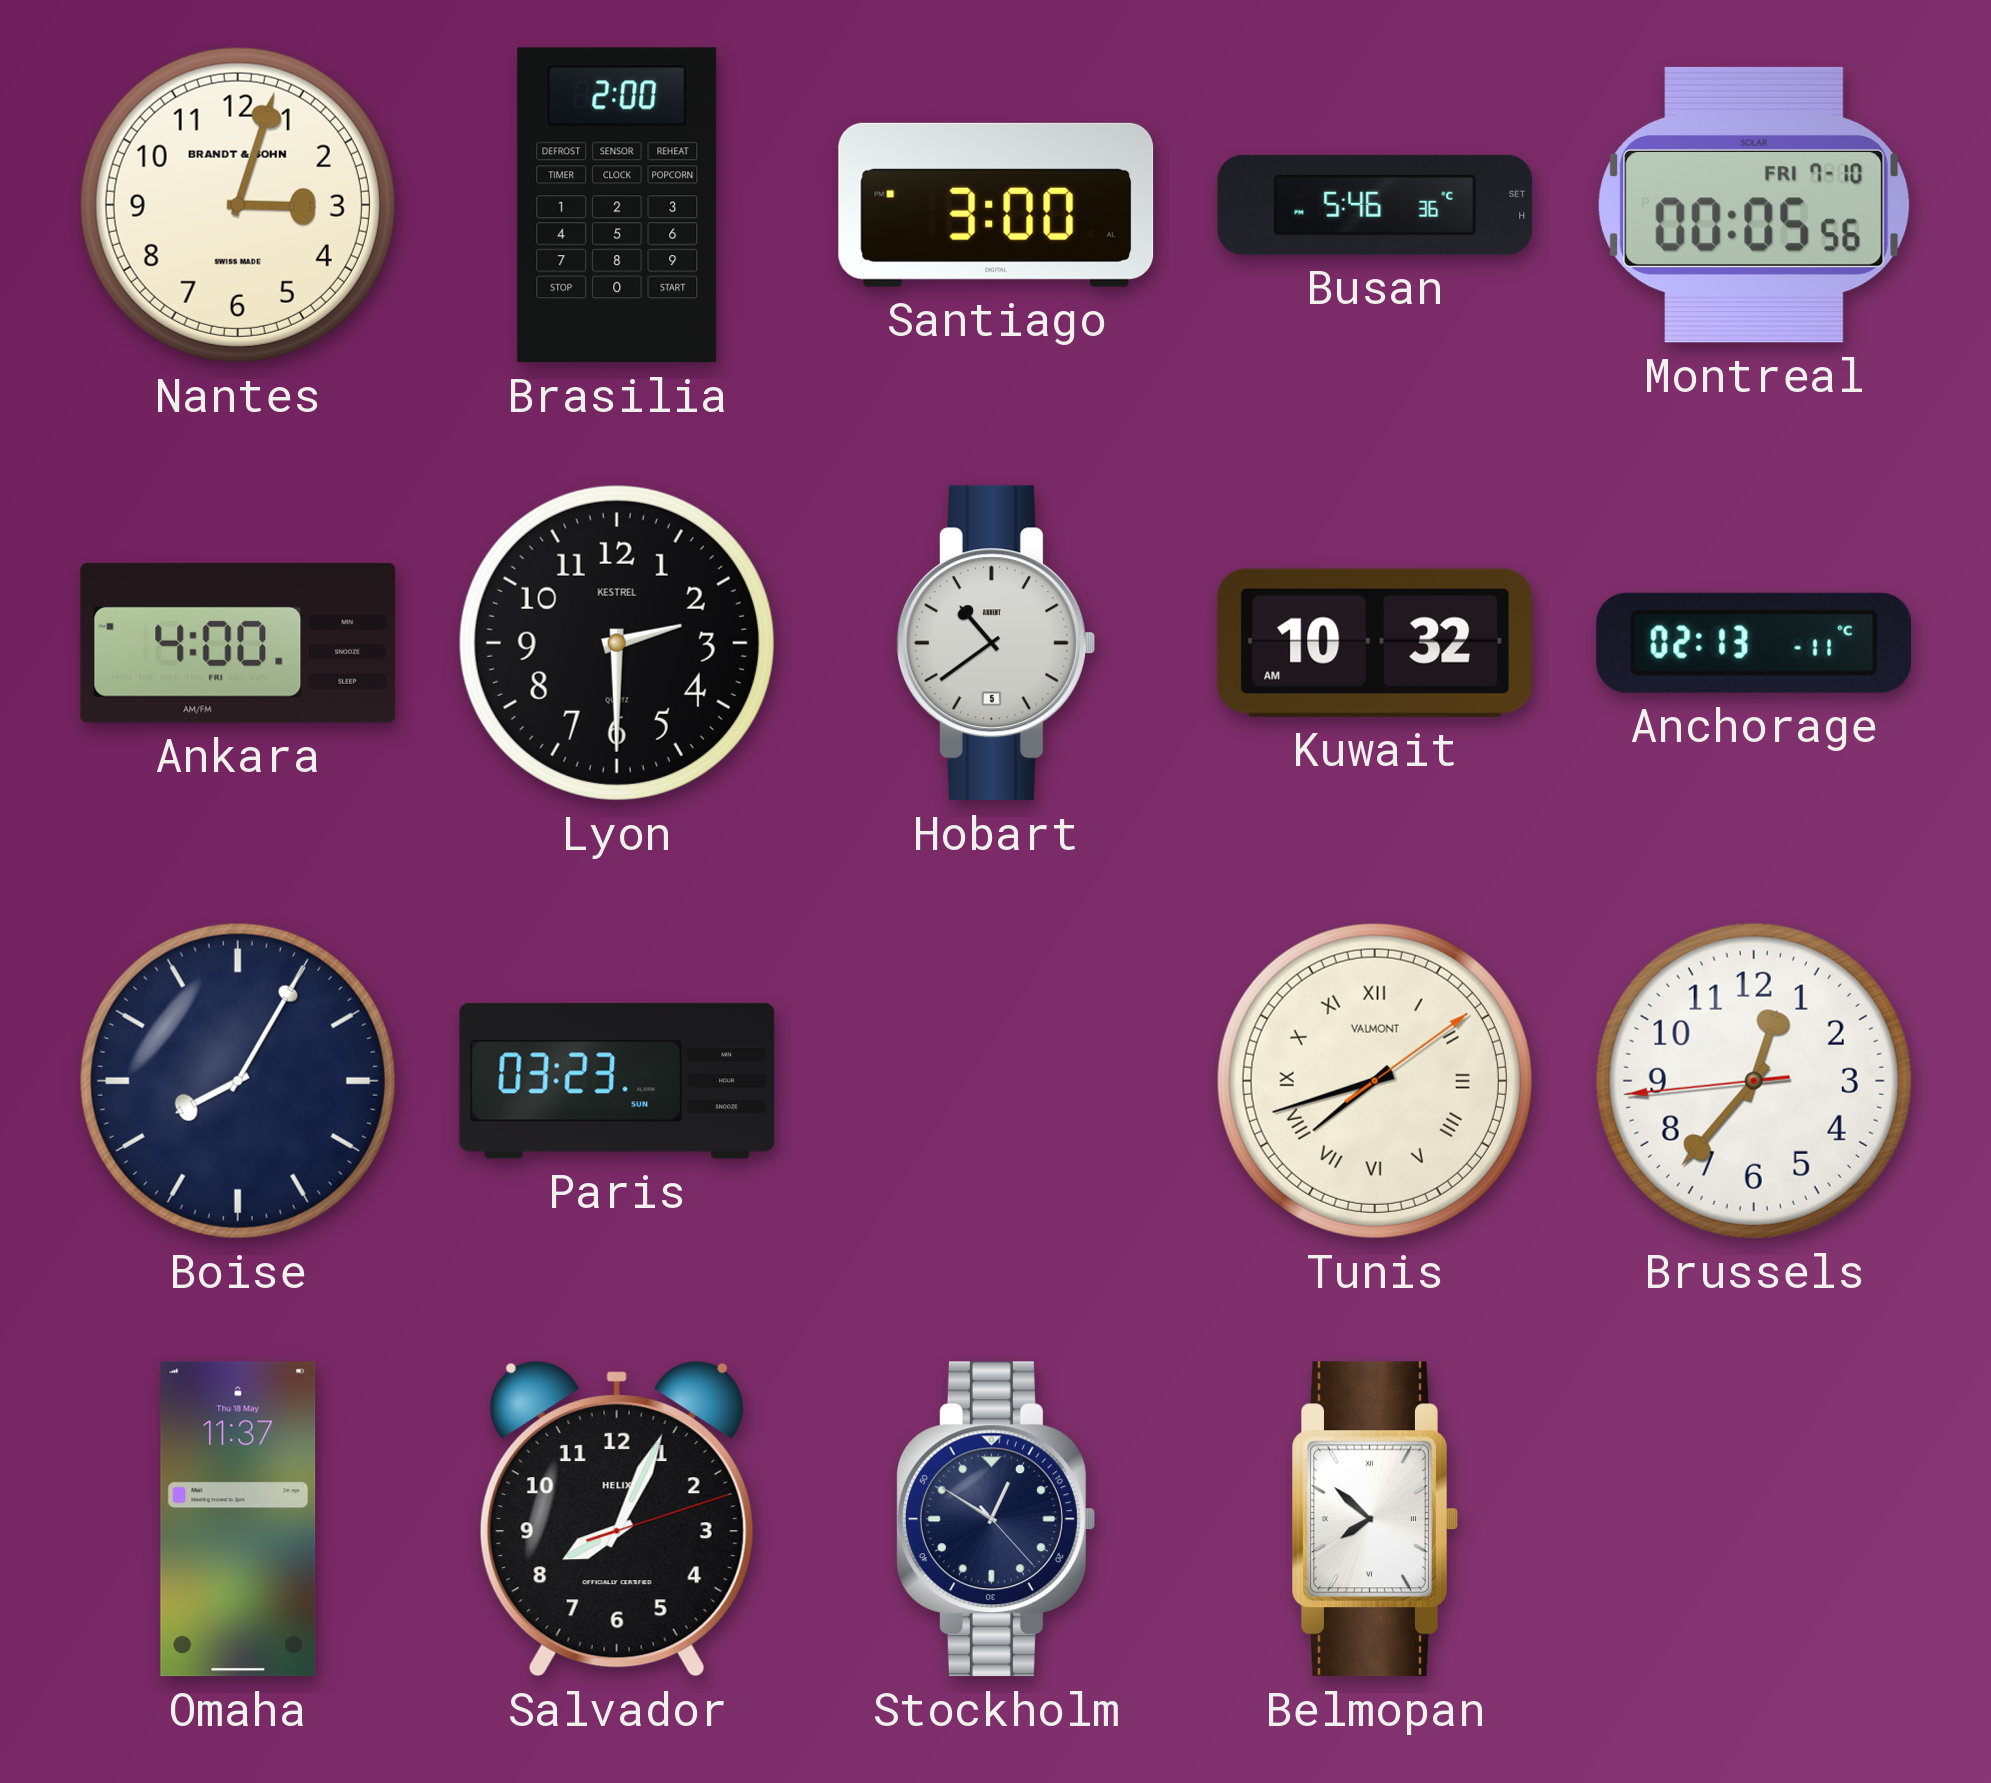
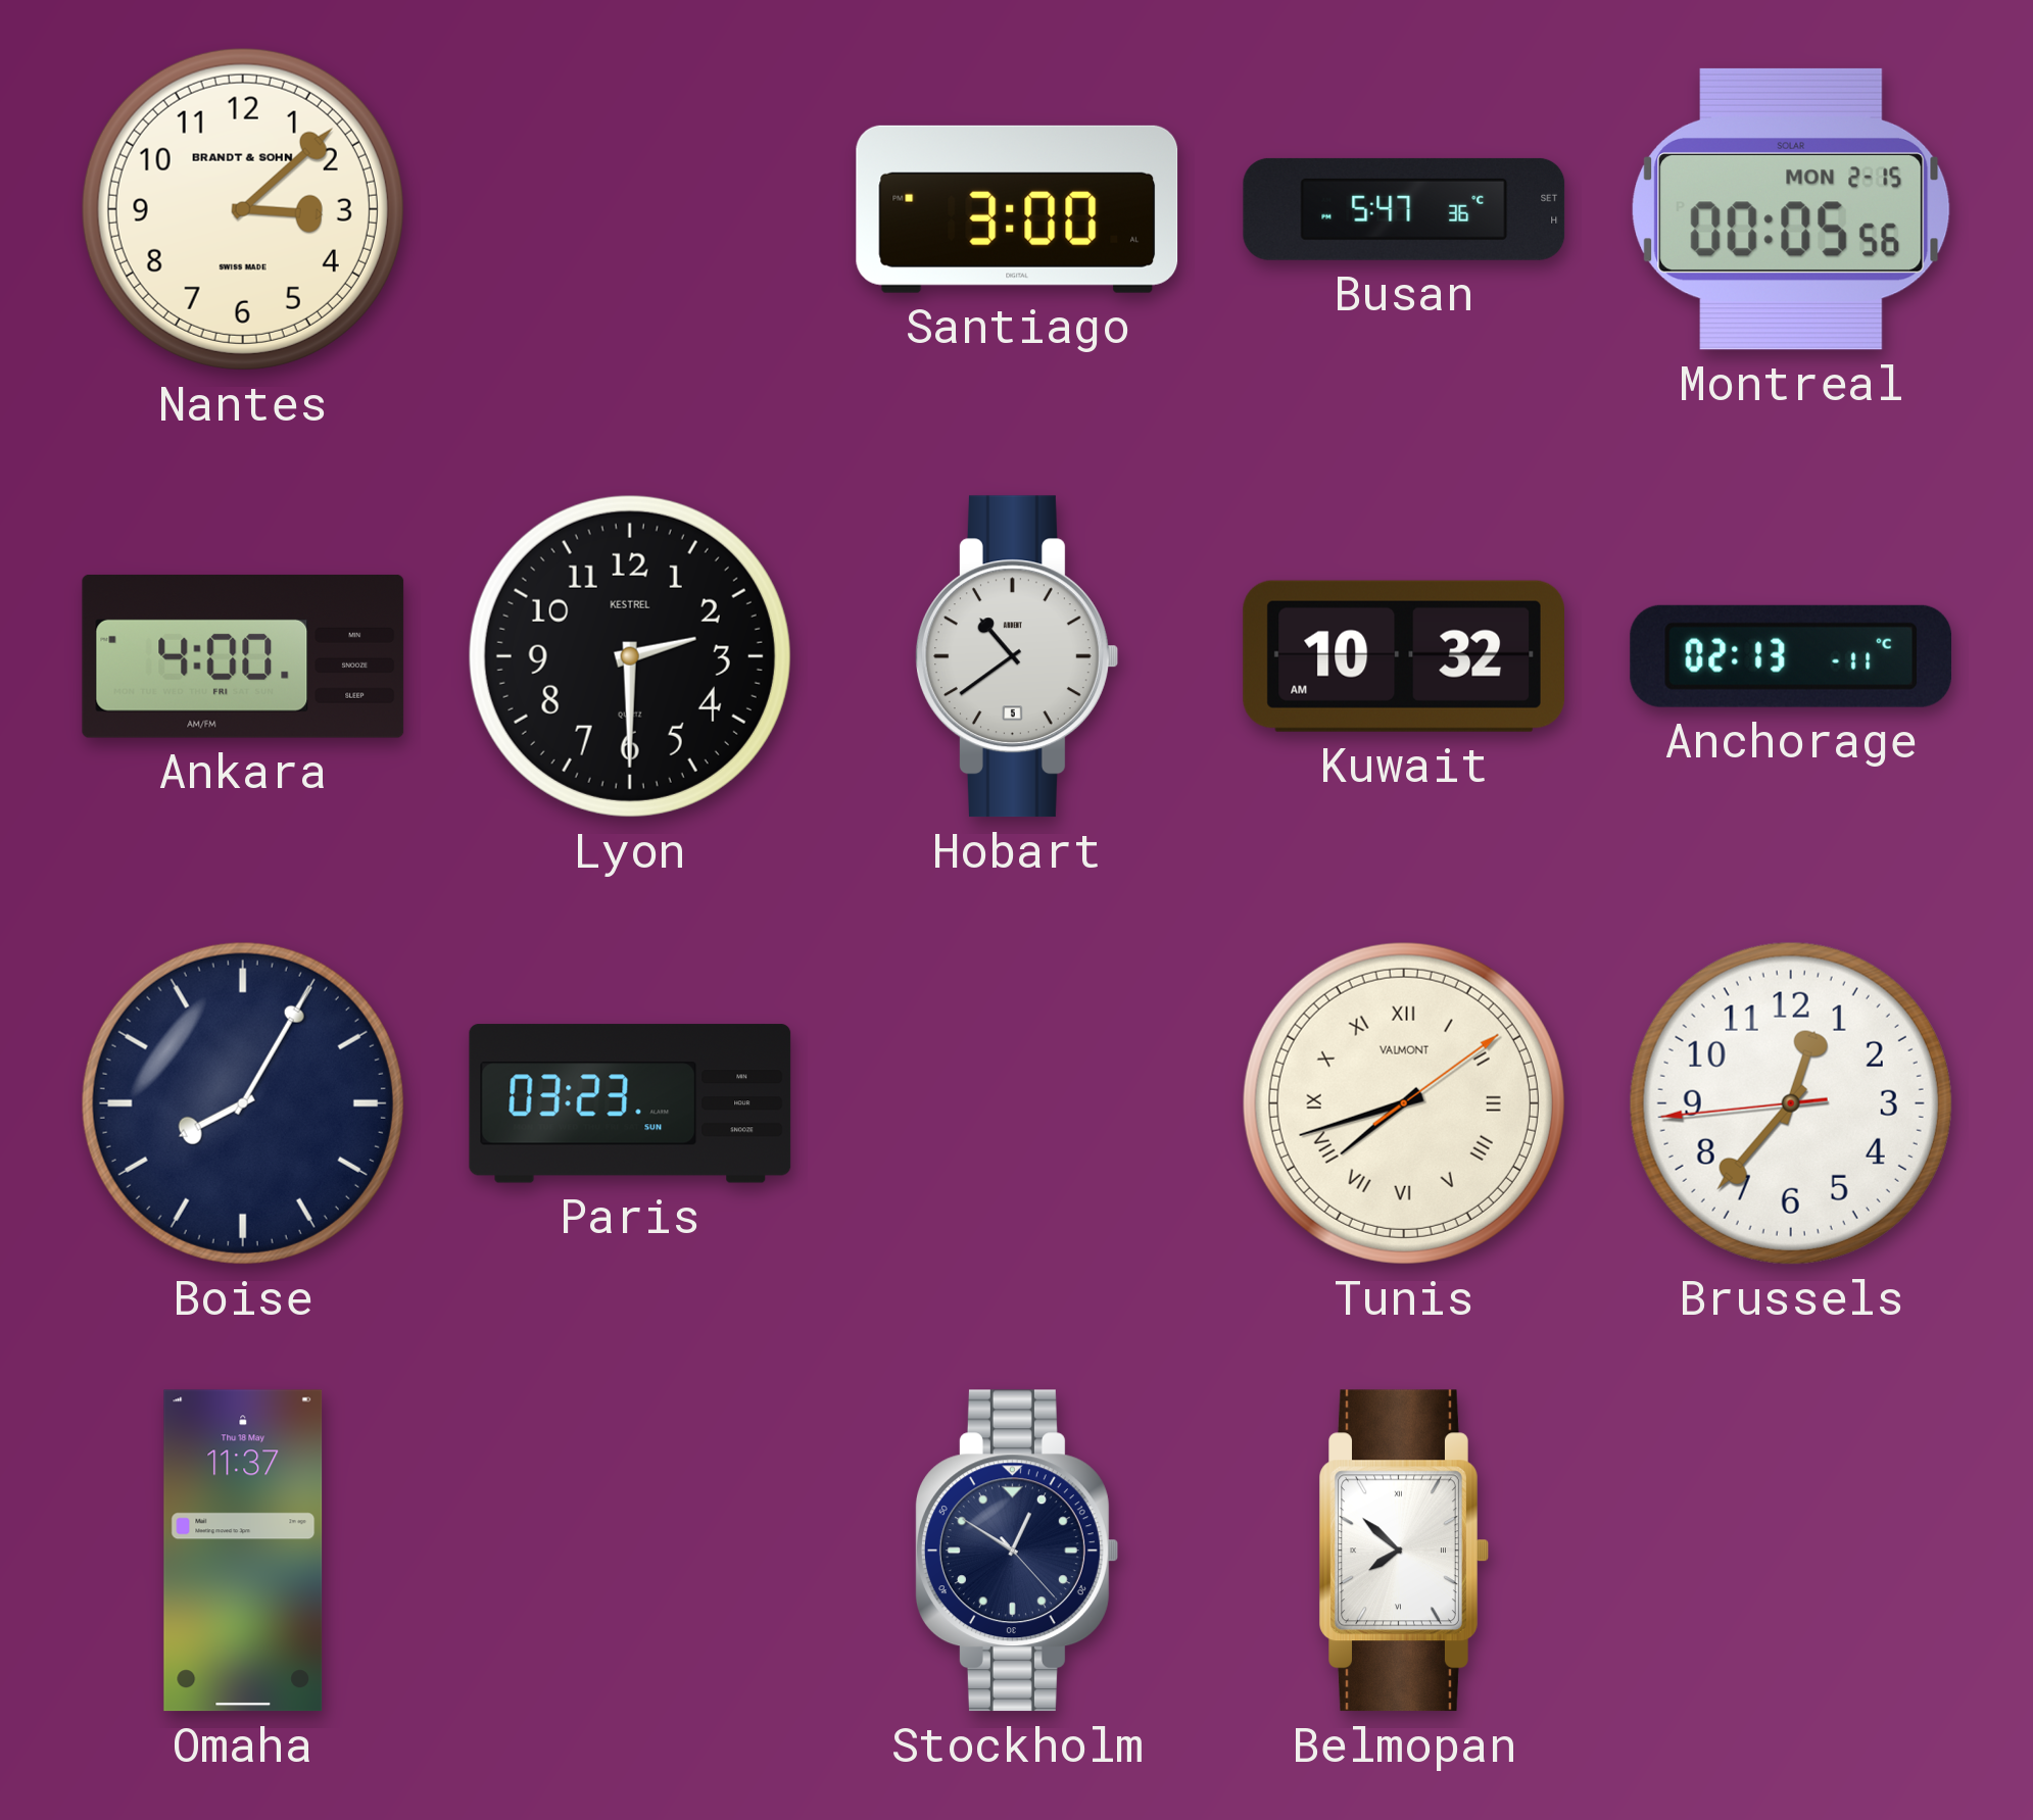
Nantes: 3:03 -> 3:08 (243, 209)
Brasilia: 2:00 -> none (617, 205)
Busan: 5:46 -> 5:47 (1404, 209)
Montreal date: FRI 7-10 -> MON 2-15 (1791, 209)
Salvador: 8:04 -> none (617, 1519)
